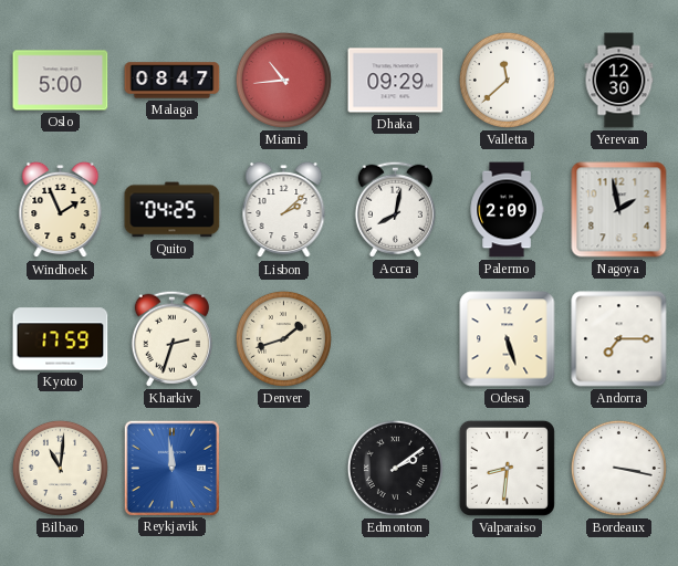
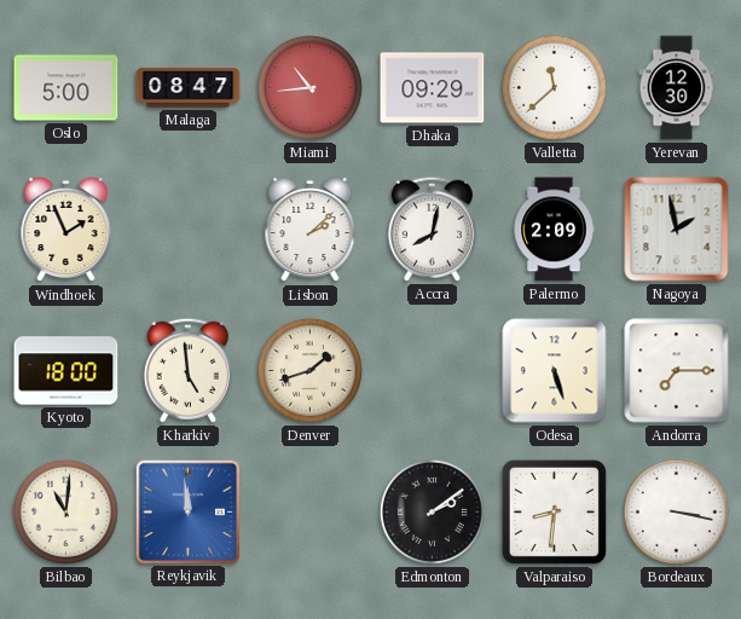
Quito: 04:25 -> none (173, 210)
Kyoto: 17:59 -> 18:00 (66, 371)
Kharkiv: 2:33 -> 4:59 (187, 370)
